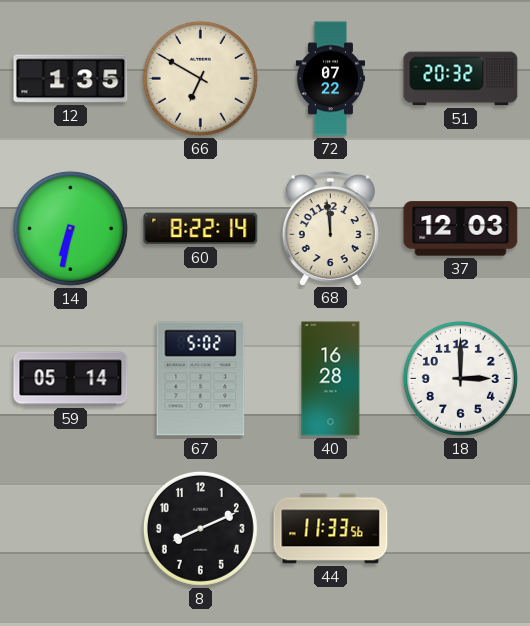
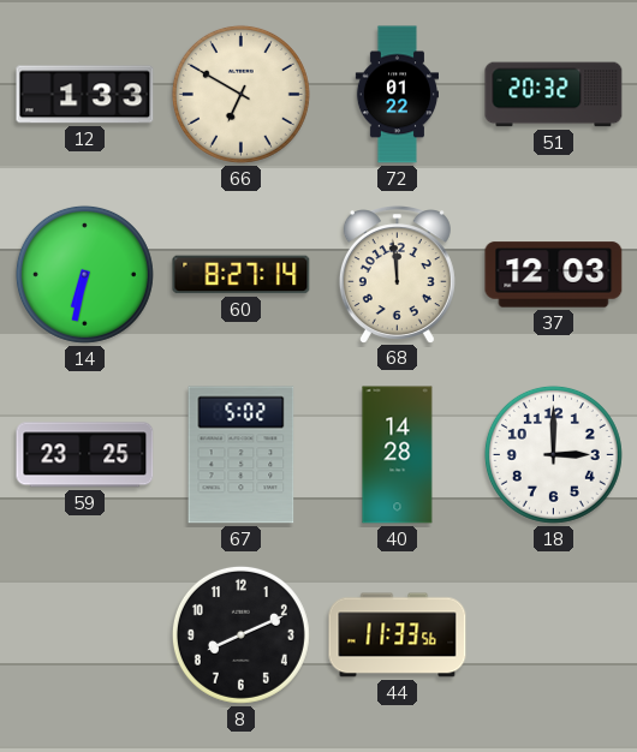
12: 1:35 -> 1:33 (85, 95)
72: 07:22 -> 01:22 (397, 95)
60: 8:22 -> 8:27 (242, 275)
59: 05:14 -> 23:25 (85, 455)
40: 16:28 -> 14:28 (398, 455)
